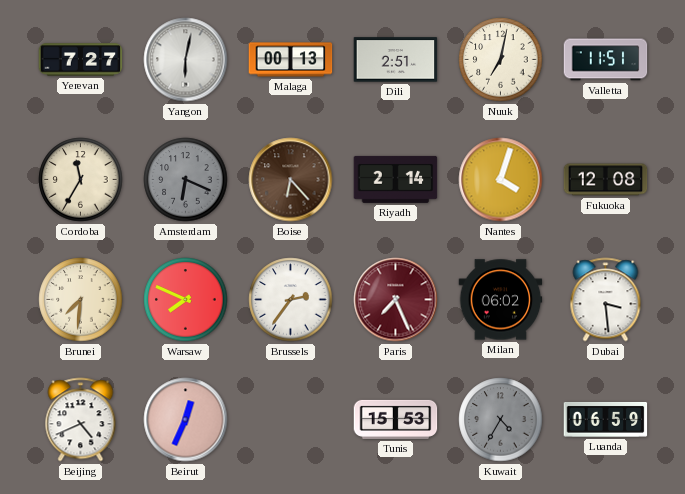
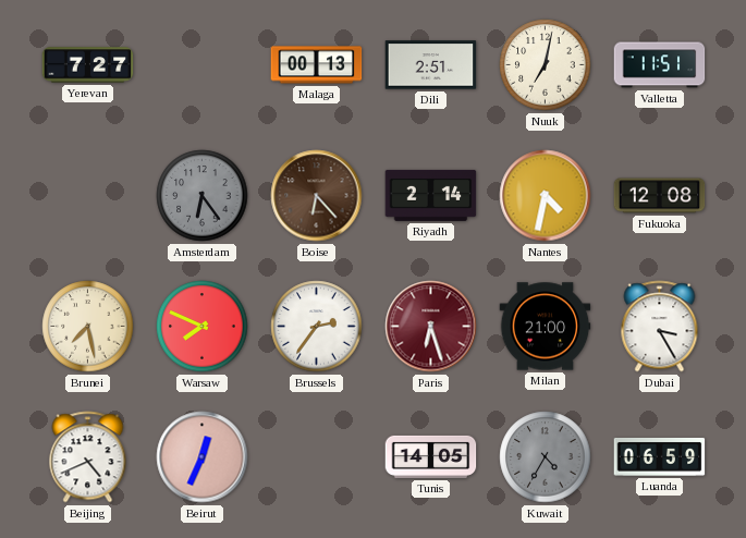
Yangon: 6:02 -> none (186, 60)
Cordoba: 11:35 -> none (81, 180)
Amsterdam: 6:19 -> 6:24 (203, 196)
Nantes: 4:03 -> 4:32 (546, 196)
Brunei: 7:31 -> 7:28 (88, 327)
Paris: 7:26 -> 6:27 (431, 327)
Milan: 06:02 -> 21:00 (546, 327)
Dubai: 3:29 -> 3:25 (660, 327)
Tunis: 15:53 -> 14:05 (431, 456)
